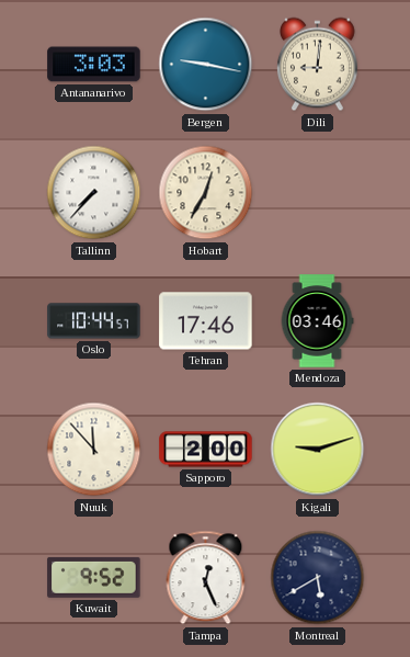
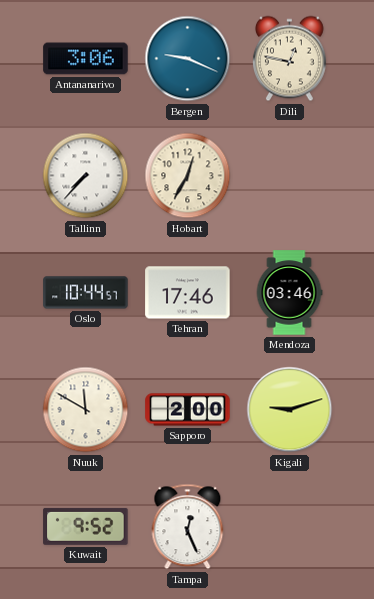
Antananarivo: 3:03 -> 3:06 (86, 59)
Bergen: 9:17 -> 9:19 (188, 59)
Dili: 9:01 -> 12:47 (289, 59)
Nuuk: 11:53 -> 11:50 (86, 410)
Montreal: 5:40 -> none (318, 578)
